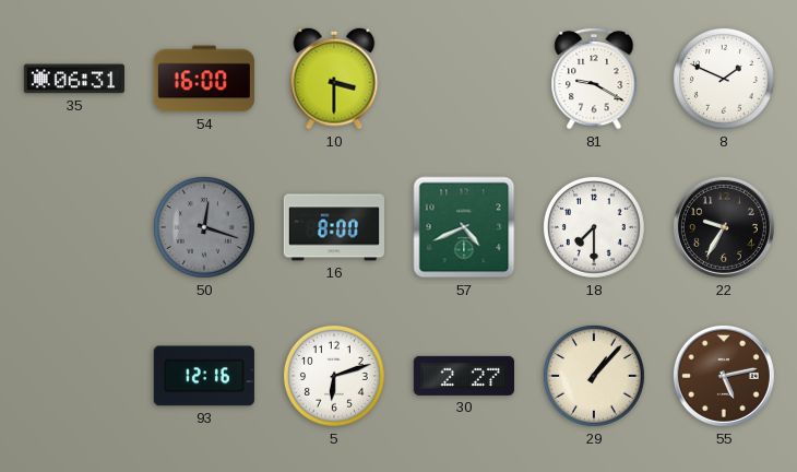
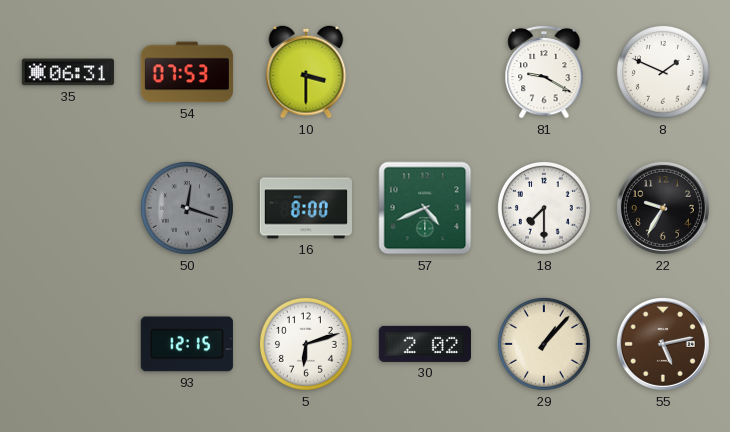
54: 16:00 -> 07:53 (187, 72)
93: 12:16 -> 12:15 (187, 344)
30: 2:27 -> 2:02 (425, 344)
